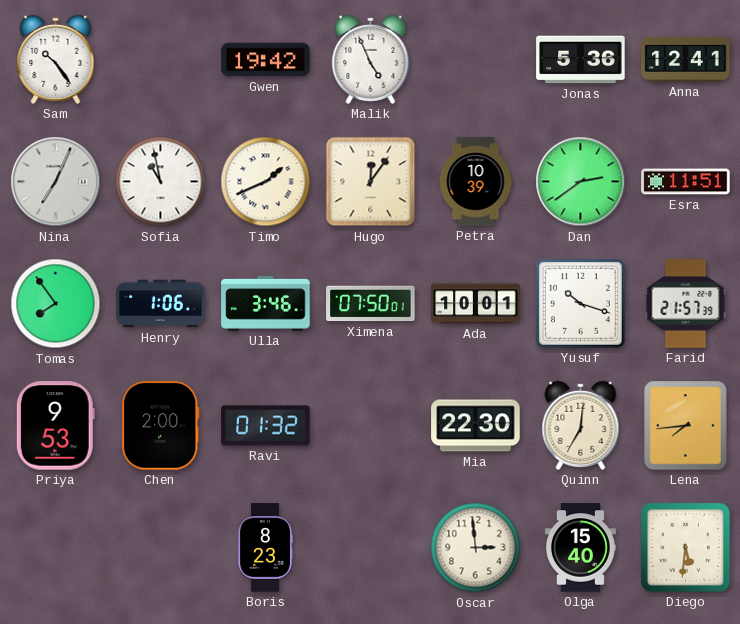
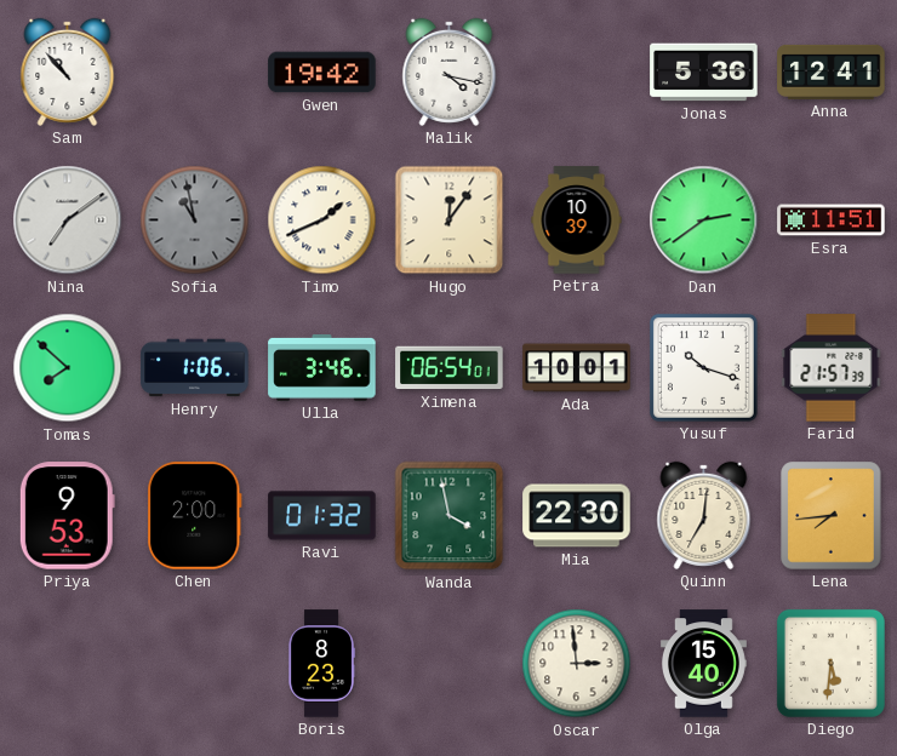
Sam: 10:24 -> 10:53 (68, 71)
Malik: 4:56 -> 4:17 (450, 71)
Nina: 7:04 -> 7:09 (68, 220)
Sofia dial: white -> grey (195, 220)
Tomas: 7:54 -> 7:52 (68, 368)
Ximena: 07:50 -> 06:54 (450, 368)
Wanda: none -> 3:58 (450, 516)
